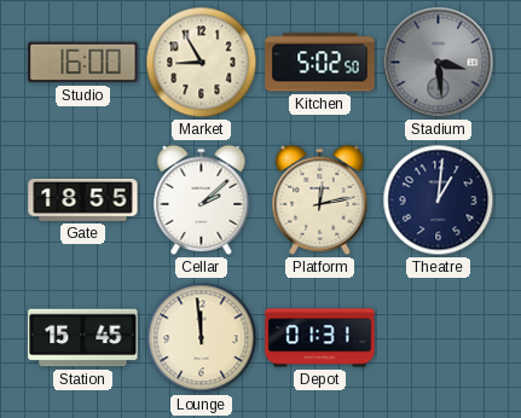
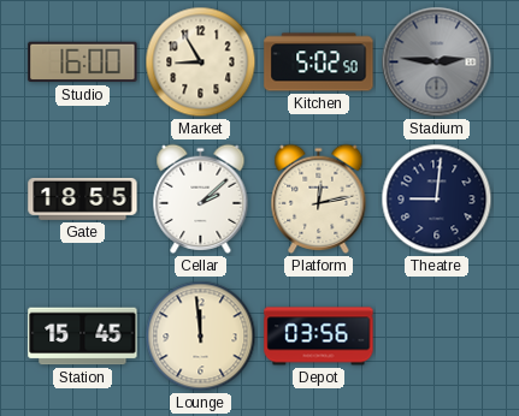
Stadium: 3:29 -> 2:46 (437, 63)
Theatre: 1:01 -> 9:01 (437, 200)
Depot: 01:31 -> 03:56 (319, 337)
